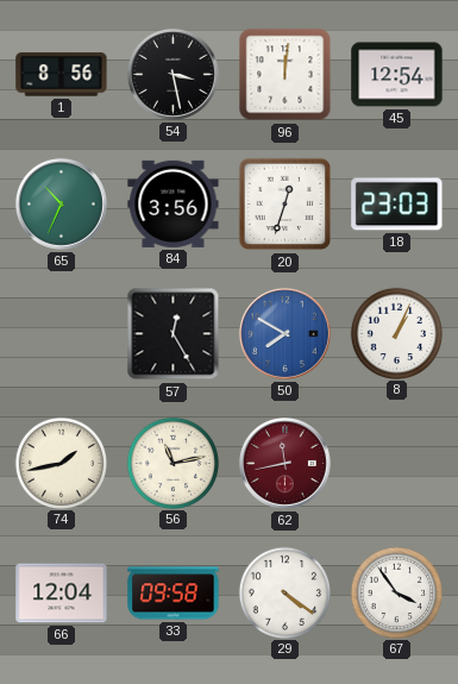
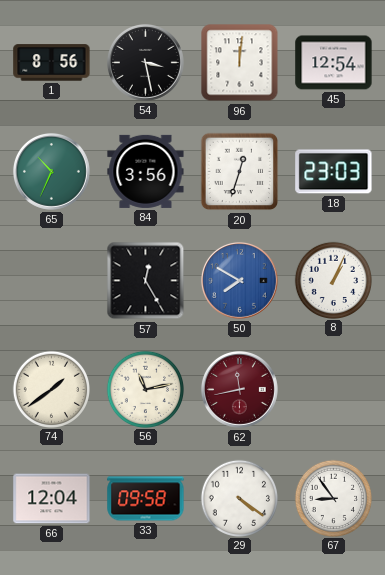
74: 1:43 -> 1:39 (51, 389)
67: 3:54 -> 8:54 (333, 498)
